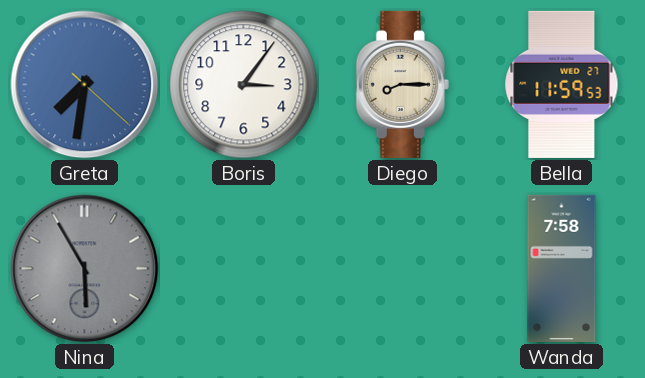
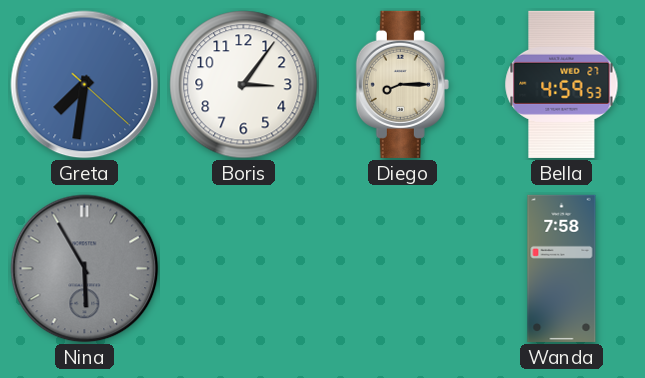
Bella: 11:59 -> 4:59 (562, 84)
